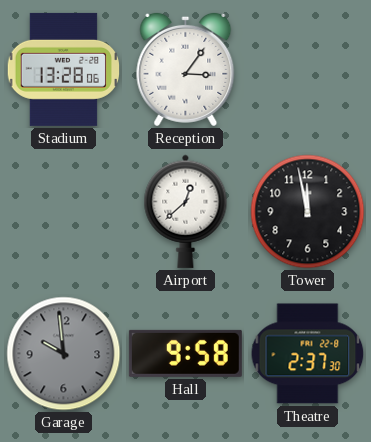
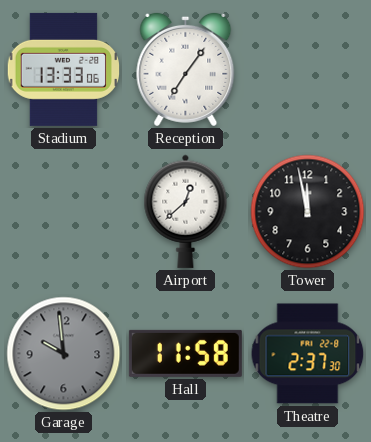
Stadium: 13:28 -> 13:33 (63, 69)
Reception: 3:06 -> 7:06 (186, 69)
Hall: 9:58 -> 11:58 (185, 353)
